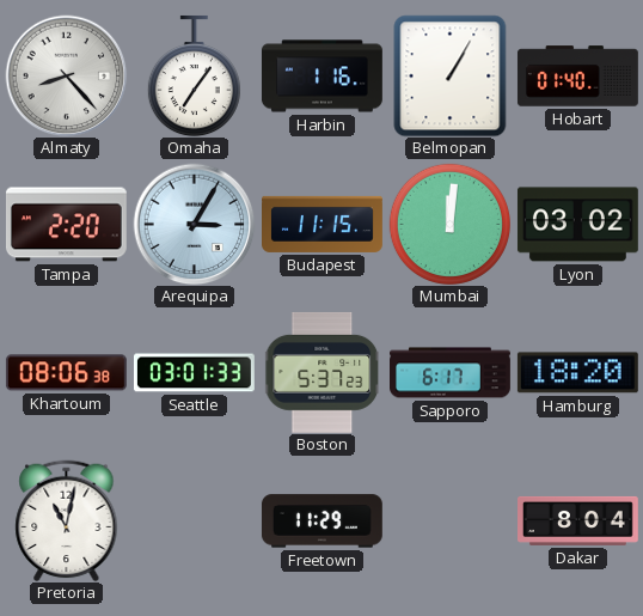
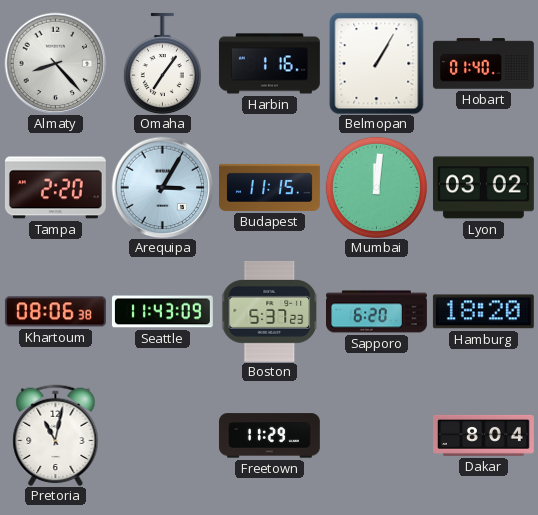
Seattle: 03:01 -> 11:43 (162, 312)
Sapporo: 6:17 -> 6:20 (377, 312)
